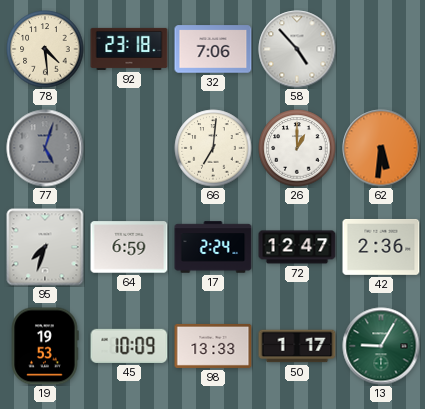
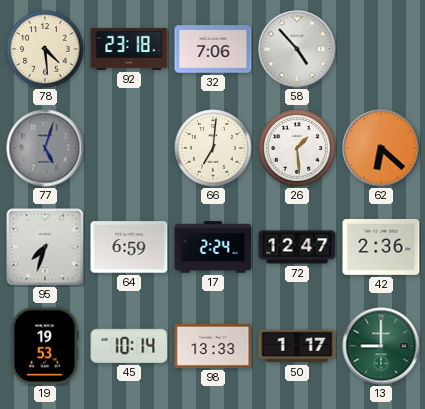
26: 1:00 -> 1:29 (297, 148)
62: 5:31 -> 6:22 (381, 148)
45: 10:09 -> 10:14 (129, 346)
13: 9:05 -> 9:00 (381, 346)
